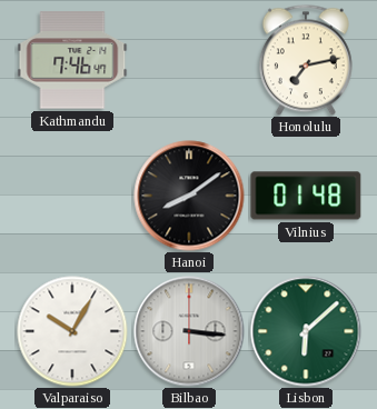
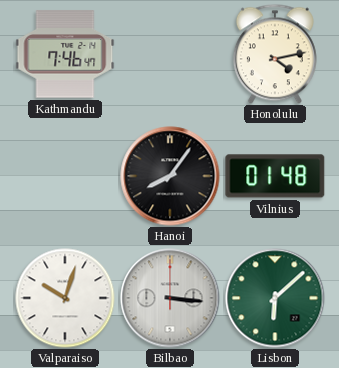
Honolulu: 7:13 -> 4:13 (275, 54)
Hanoi: 8:09 -> 8:06 (170, 176)
Valparaiso: 10:05 -> 10:03 (65, 298)
